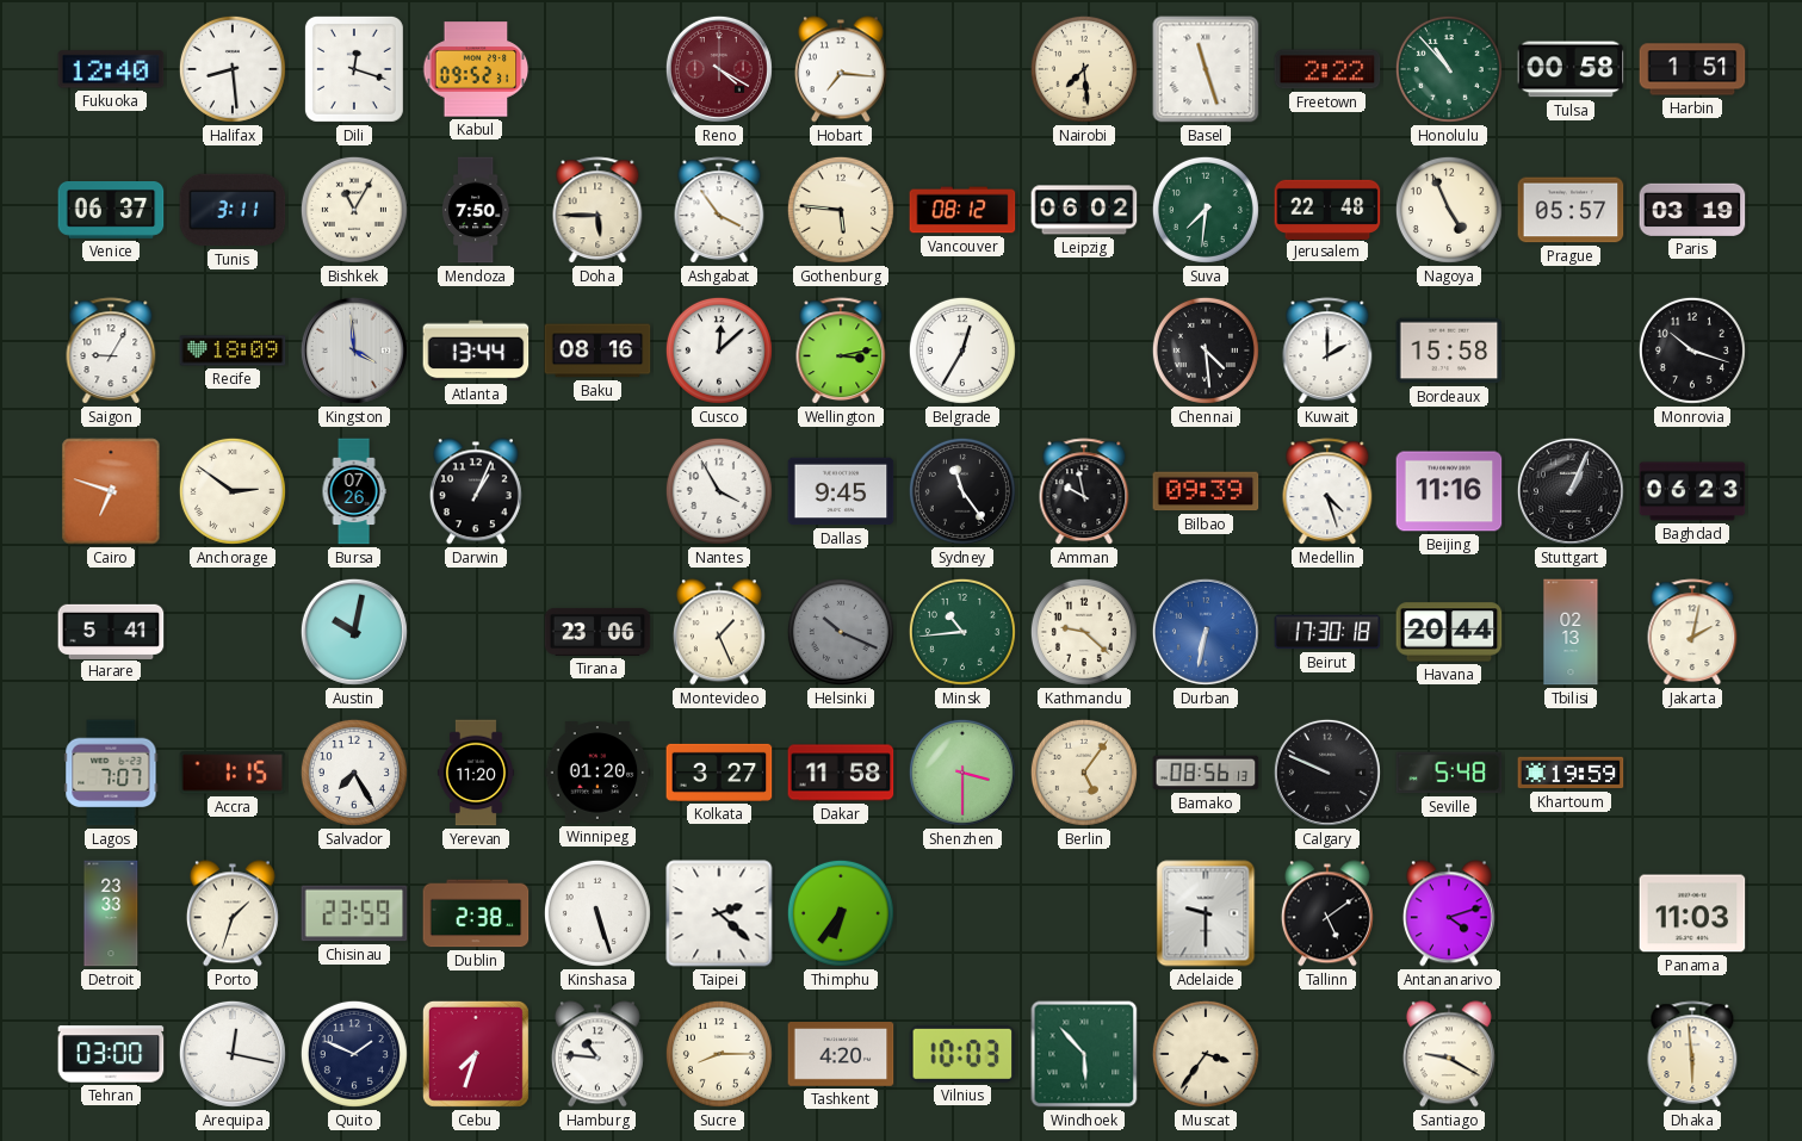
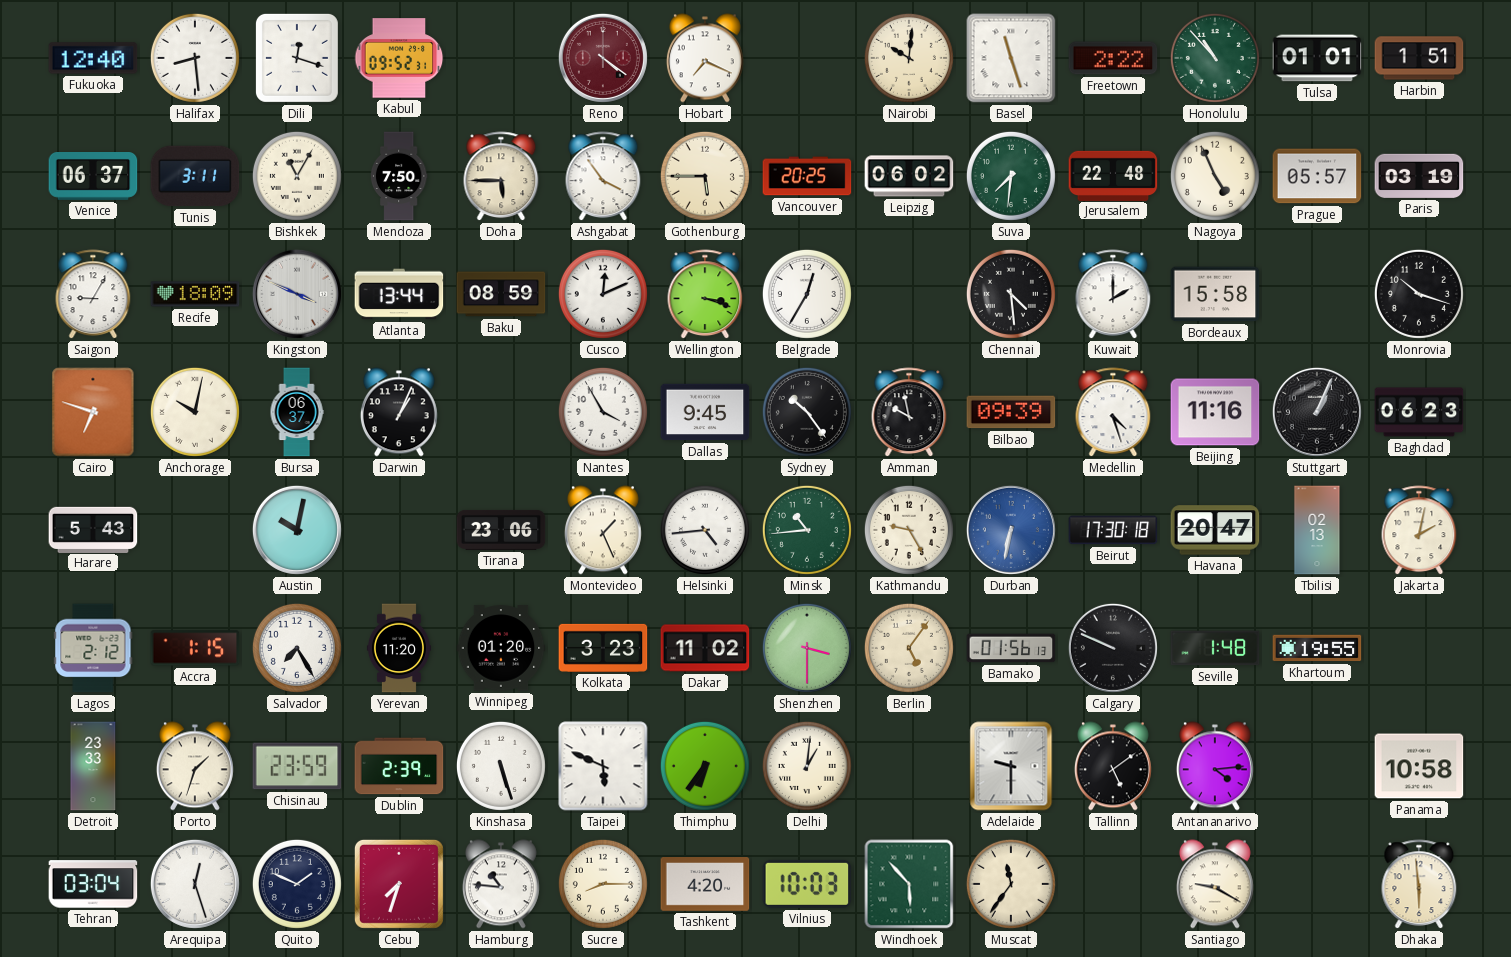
Reno: 4:20 -> 4:21 (603, 58)
Hobart: 7:16 -> 7:19 (705, 58)
Nairobi: 7:29 -> 10:01 (909, 58)
Tulsa: 00:58 -> 01:01 (1317, 58)
Gothenburg: 5:46 -> 5:45 (705, 176)
Vancouver: 08:12 -> 20:25 (807, 176)
Kingston: 3:59 -> 3:49 (297, 294)
Baku: 08:16 -> 08:59 (501, 294)
Cusco: 12:08 -> 12:11 (603, 294)
Wellington: 3:13 -> 3:18 (705, 295)
Anchorage: 2:51 -> 10:02 (195, 412)
Bursa: 07:26 -> 06:37 (297, 412)
Sydney: 11:24 -> 10:24 (807, 412)
Harare: 5:41 -> 5:43 (93, 529)
Helsinki: 10:19 -> 4:44 (705, 530)
Helsinki dial: grey -> white (705, 530)
Kathmandu: 9:22 -> 9:25 (909, 530)
Havana: 20:44 -> 20:47 (1215, 530)
Lagos: 7:07 -> 2:12 (93, 648)
Kolkata: 3:27 -> 3:23 (603, 648)
Dakar: 11:58 -> 11:02 (705, 648)
Bamako: 08:56 -> 01:56 (1011, 648)
Seville: 5:48 -> 1:48 (1215, 648)
Khartoum: 19:59 -> 19:55 (1317, 648)
Dublin: 2:38 -> 2:39 (399, 766)
Taipei: 2:22 -> 5:49 (603, 766)
Delhi: none -> 1:01 (807, 766)
Antananarivo: 4:12 -> 4:14 (1215, 766)
Panama: 11:03 -> 10:58 (1419, 766)
Tehran: 03:00 -> 03:04 (93, 884)
Arequipa: 12:17 -> 12:27 (195, 884)
Muscat: 3:36 -> 11:36 (1011, 884)
